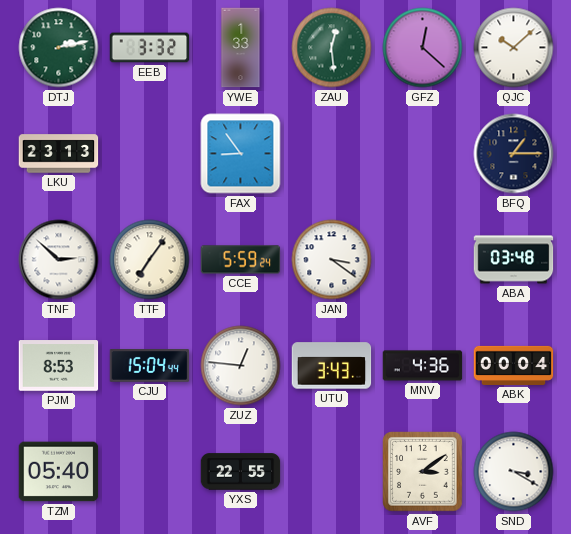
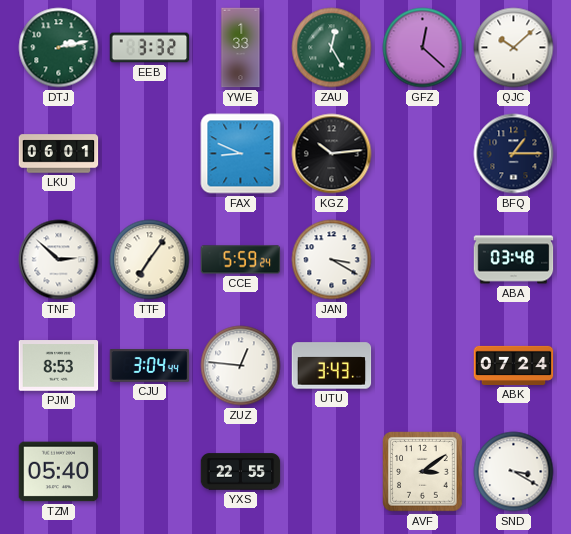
ZAU: 12:29 -> 12:25 (332, 48)
LKU: 23:13 -> 06:01 (59, 154)
FAX: 8:54 -> 8:49 (241, 154)
KGZ: none -> 10:14 (332, 154)
JAN: 3:21 -> 3:20 (332, 260)
CJU: 15:04 -> 3:04 (150, 366)
MNV: 4:36 -> none (423, 366)
ABK: 00:04 -> 07:24 (514, 365)
